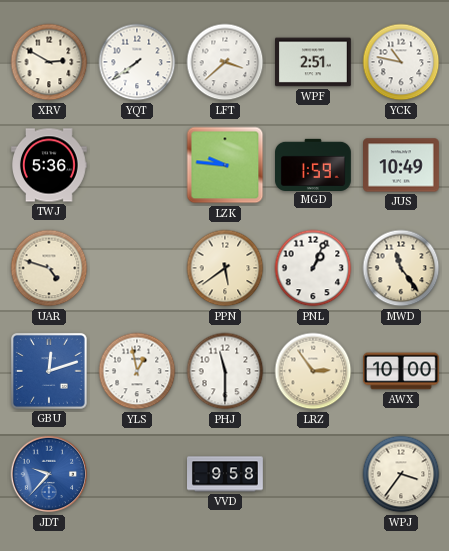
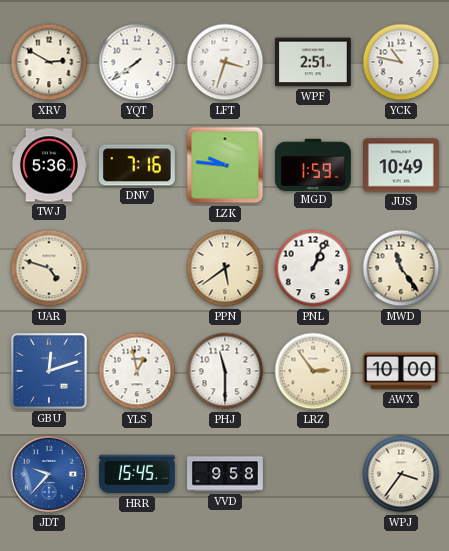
LFT: 3:38 -> 3:33 (225, 62)
DNV: none -> 7:16 (137, 165)
HRR: none -> 15:45 (138, 474)
